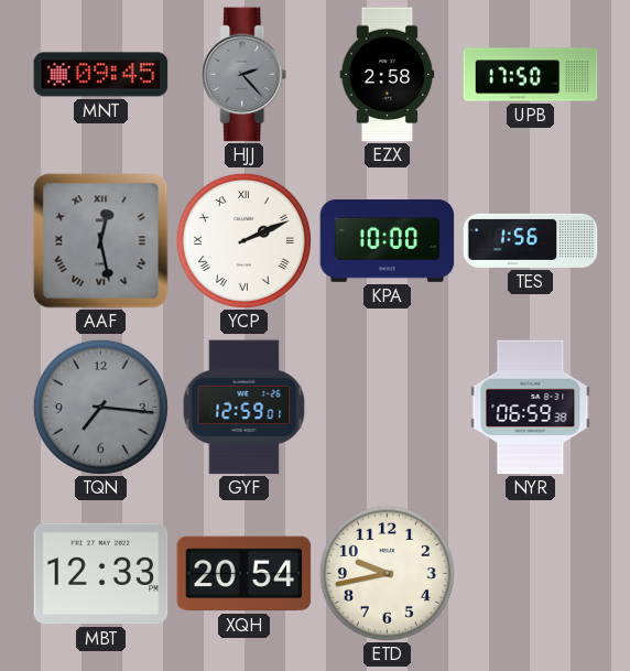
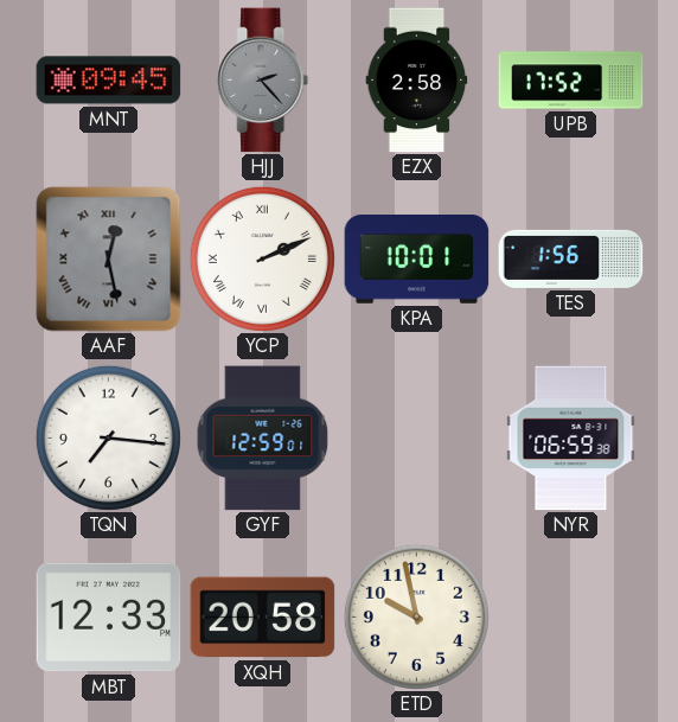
UPB: 17:50 -> 17:52 (571, 81)
KPA: 10:00 -> 10:01 (417, 260)
TQN dial: grey -> white (108, 437)
XQH: 20:54 -> 20:58 (263, 618)
ETD: 9:43 -> 9:58 (416, 616)
